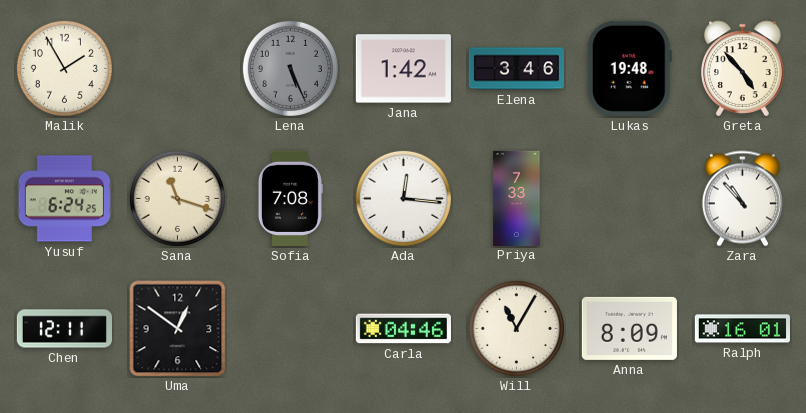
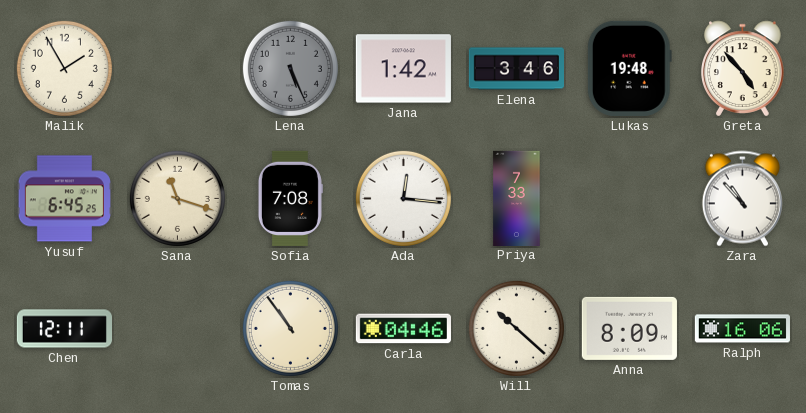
Yusuf: 6:24 -> 6:45 (64, 199)
Uma: 12:51 -> none (178, 329)
Tomas: none -> 10:54 (290, 328)
Will: 11:05 -> 10:22 (516, 328)
Ralph: 16:01 -> 16:06 (742, 329)
